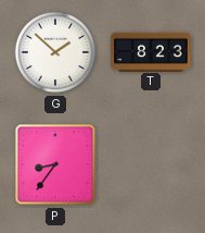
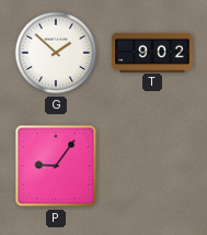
T: 8:23 -> 9:02 (152, 52)
P: 8:36 -> 9:06 (56, 166)
